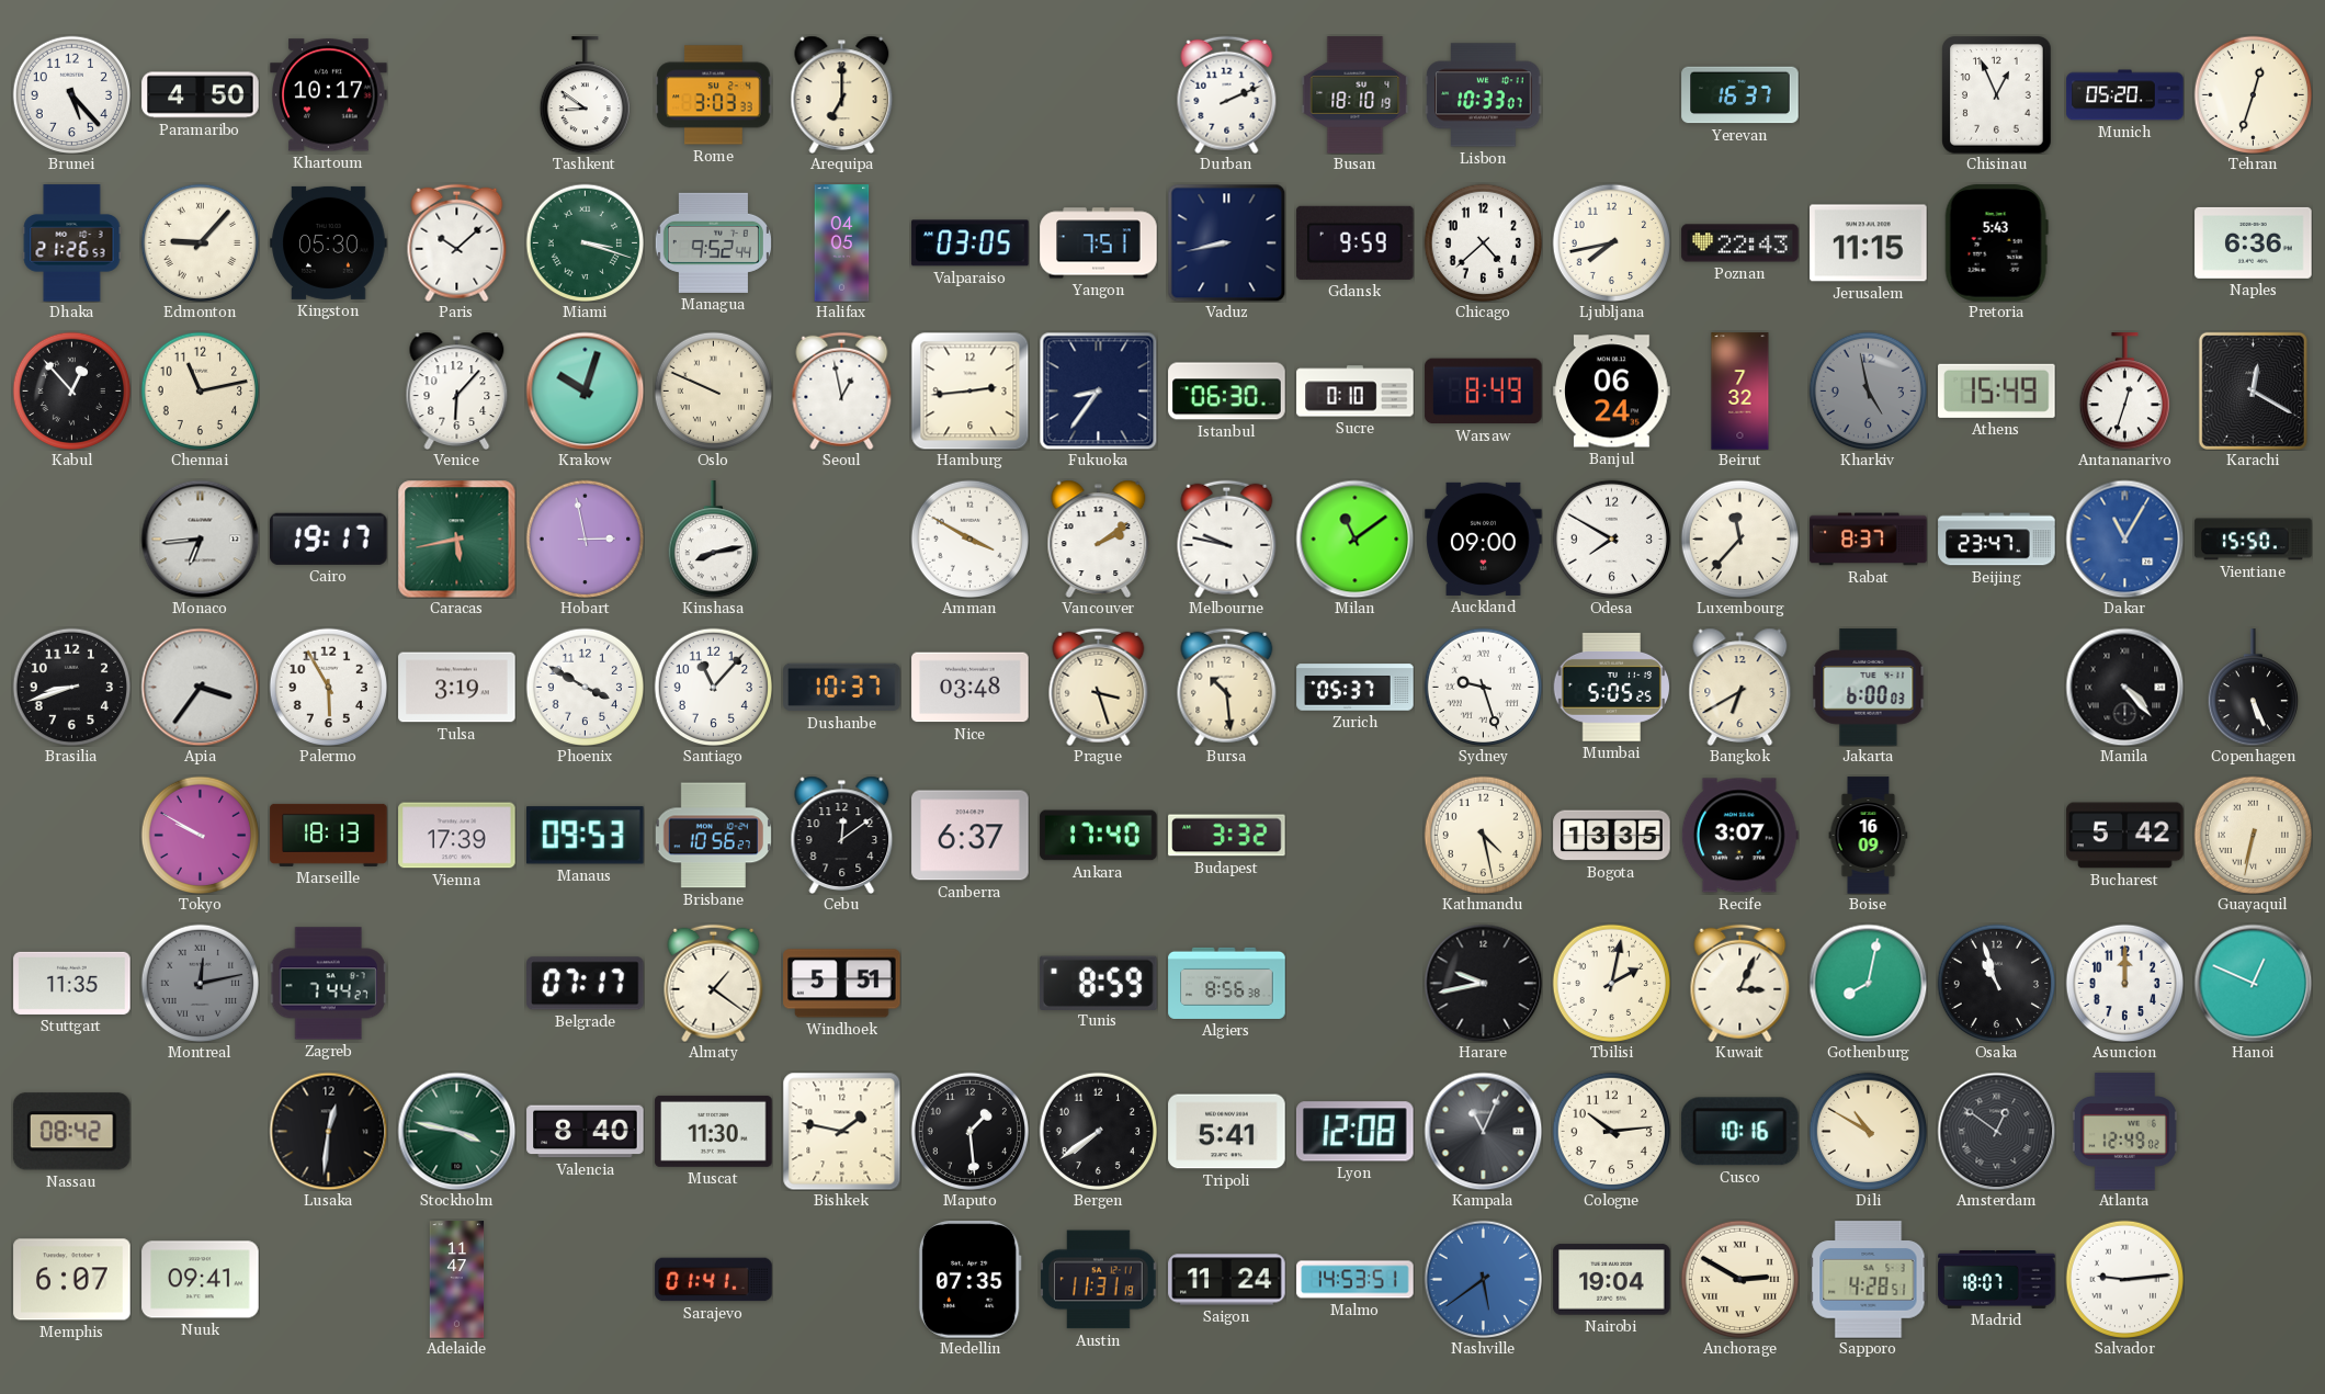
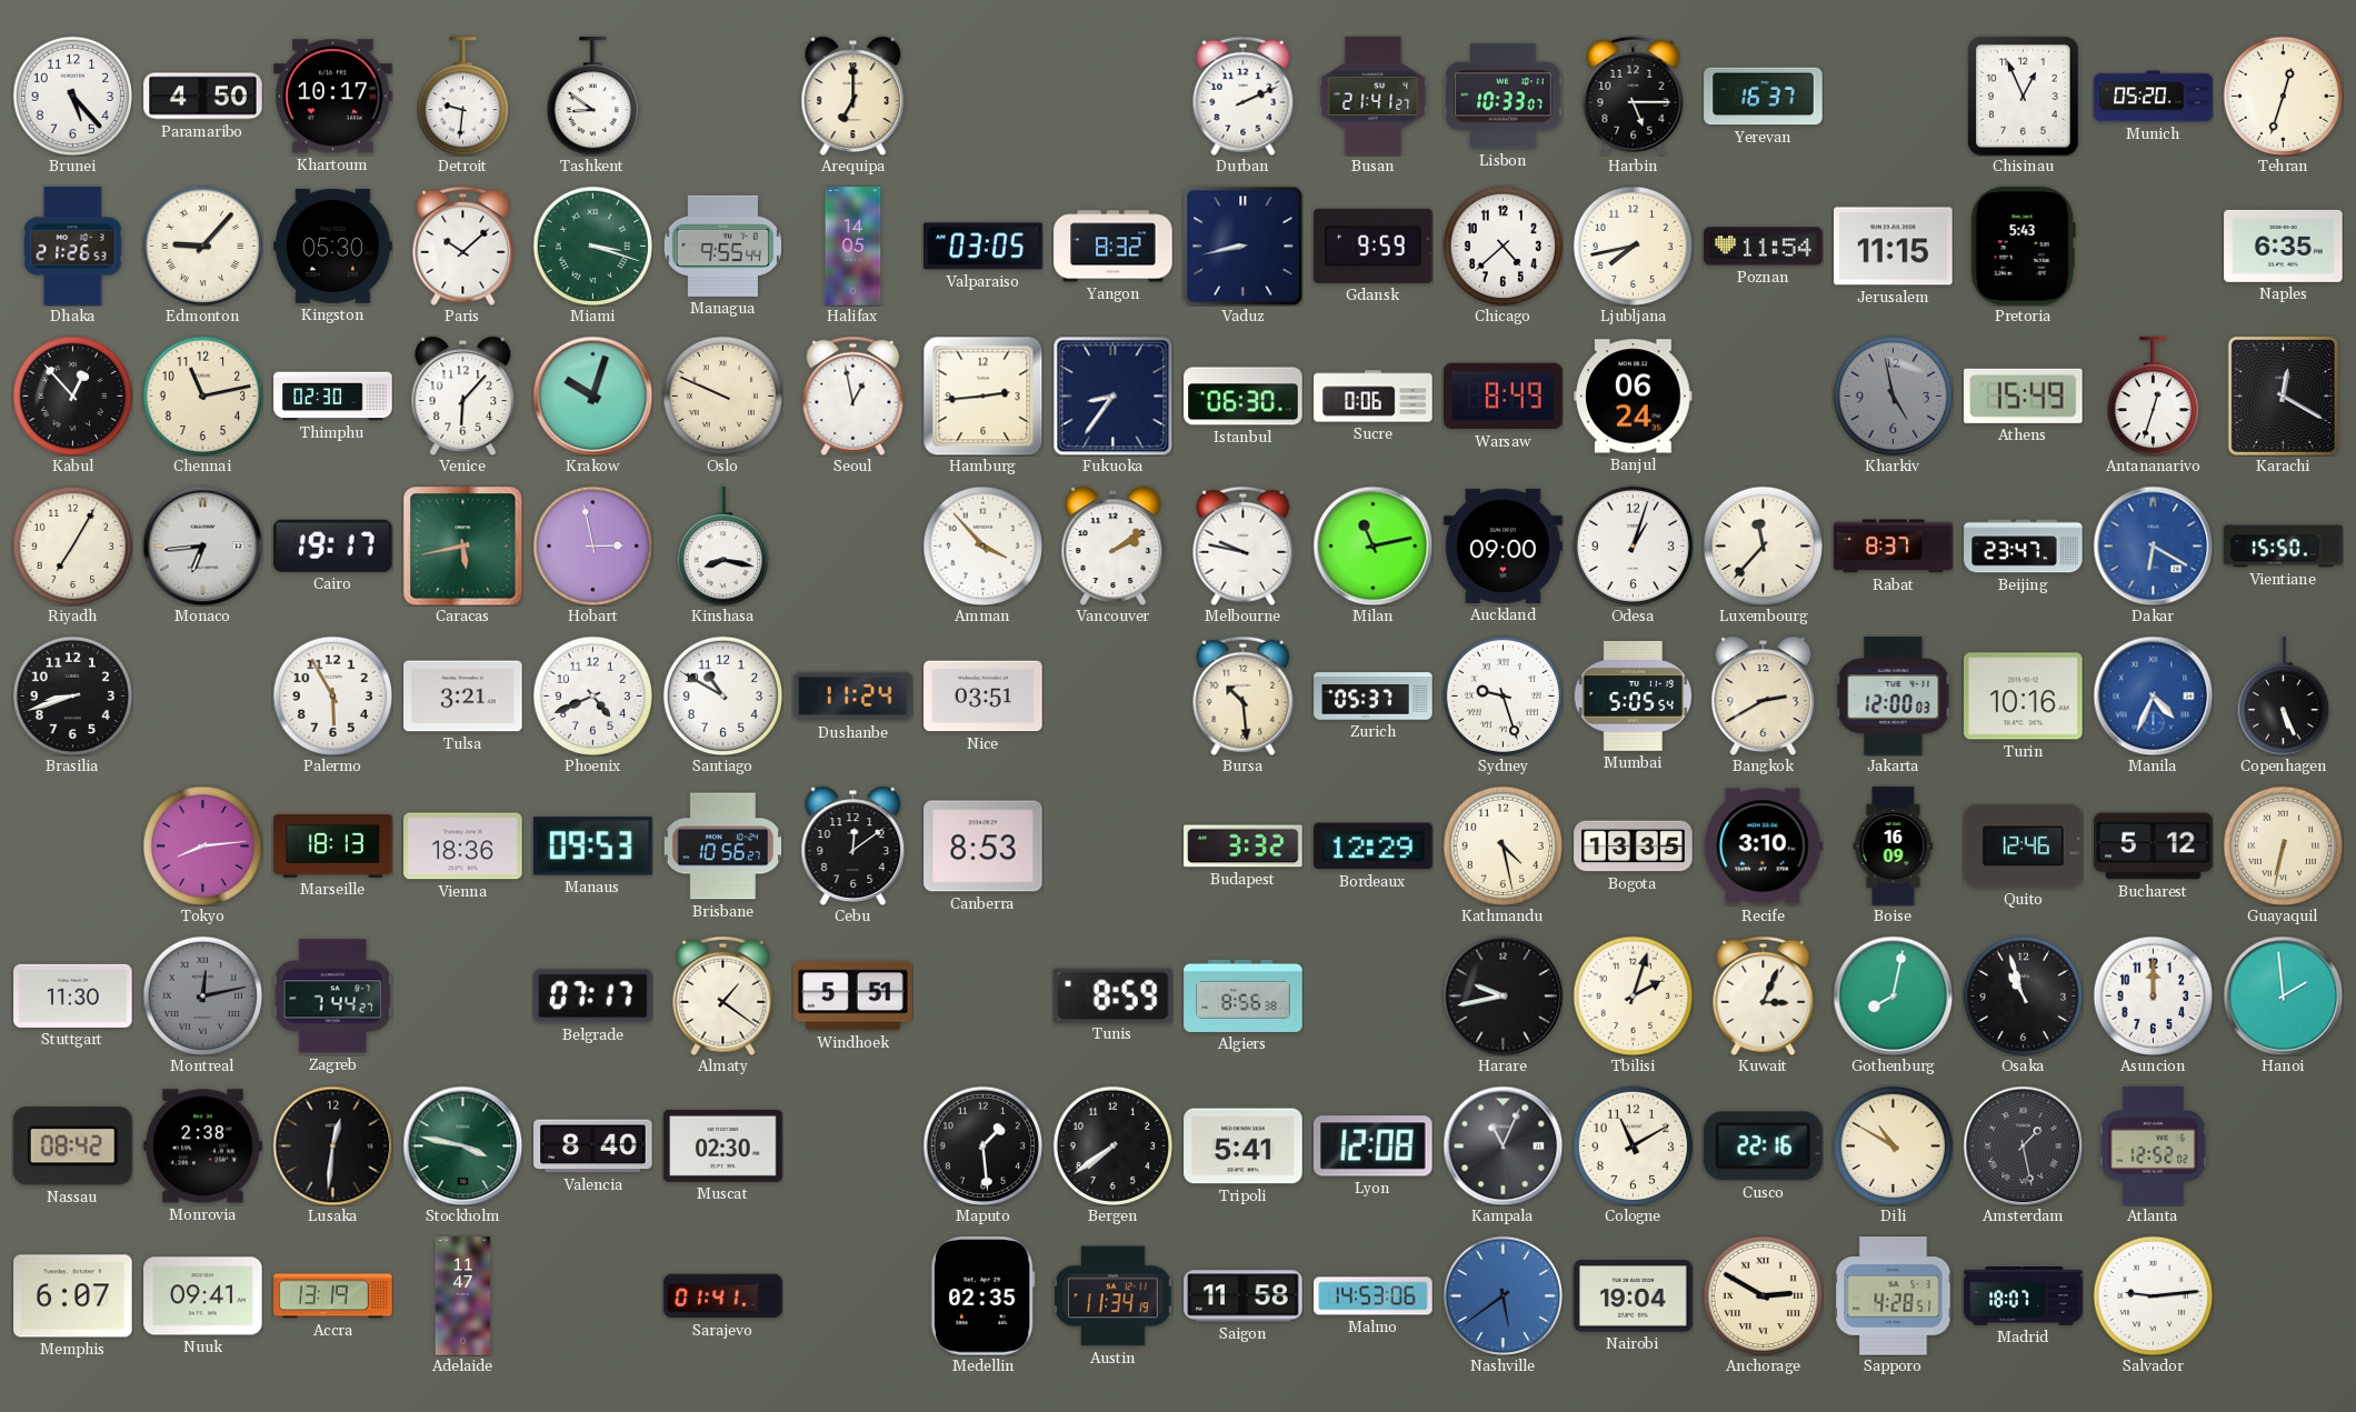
Detroit: none -> 9:31 (462, 97)
Rome: 3:03 -> none (714, 95)
Busan: 18:10 -> 21:41 (1374, 97)
Harbin: none -> 5:15 (1634, 96)
Managua: 9:52 -> 9:55 (722, 246)
Halifax: 04:05 -> 14:05 (853, 247)
Yangon: 7:51 -> 8:32 (1114, 247)
Poznan: 22:43 -> 11:54 (1764, 247)
Naples: 6:36 -> 6:35 (2284, 246)
Thimphu: none -> 02:30 (333, 397)
Sucre: 0:10 -> 0:06 (1374, 397)
Beirut: 7:32 -> none (1740, 392)
Riyadh: none -> 7:05 (72, 545)
Kinshasa: 8:13 -> 8:17 (722, 547)
Amman: 3:50 -> 3:53 (982, 545)
Milan: 11:09 -> 11:13 (1372, 545)
Odesa: 7:50 -> 1:03 (1633, 545)
Dakar: 11:05 -> 6:20 (2153, 545)
Apia: 3:36 -> none (200, 687)
Tulsa: 3:19 -> 3:21 (463, 697)
Phoenix: 3:50 -> 4:41 (592, 695)
Santiago: 11:07 -> 10:50 (722, 695)
Dushanbe: 10:37 -> 11:24 (853, 697)
Nice: 03:48 -> 03:51 (984, 697)
Prague: 3:27 -> none (1099, 687)
Mumbai: 5:05:25 -> 5:05:54 (1633, 695)
Bangkok: 6:40 -> 2:40 (1764, 695)
Jakarta: 6:00 -> 12:00 (1894, 697)
Turin: none -> 10:16 (2024, 697)
Manila: 4:23 -> 4:34 (2153, 695)
Manila dial: black -> blue (2153, 695)
Tokyo: 9:50 -> 8:14 (202, 845)
Vienna: 17:39 -> 18:36 (463, 847)
Canberra: 6:37 -> 8:53 (984, 847)
Ankara: 17:40 -> none (1099, 836)
Bordeaux: none -> 12:29 (1374, 847)
Recife: 3:07 -> 3:10 (1763, 847)
Quito: none -> 12:46 (2024, 847)
Bucharest: 5:42 -> 5:12 (2154, 847)
Stuttgart: 11:35 -> 11:30 (73, 995)
Tbilisi: 2:02 -> 2:03 (1633, 995)
Hanoi: 12:49 -> 1:59 (2283, 995)
Monrovia: none -> 2:38 (203, 1146)
Muscat: 11:30 -> 02:30 (723, 1145)
Bishkek: 1:47 -> none (841, 1131)
Cologne: 10:14 -> 11:10 (1633, 1145)
Cusco: 10:16 -> 22:16 (1763, 1146)
Amsterdam: 12:51 -> 1:28 (2023, 1145)
Atlanta: 12:49 -> 12:52 (2153, 1146)
Accra: none -> 13:19 (333, 1296)
Medellin: 07:35 -> 02:35 (982, 1296)
Austin: 11:31 -> 11:34 (1114, 1296)
Saigon: 11:24 -> 11:58 (1244, 1296)
Malmo: 14:53:51 -> 14:53:06 (1374, 1296)
